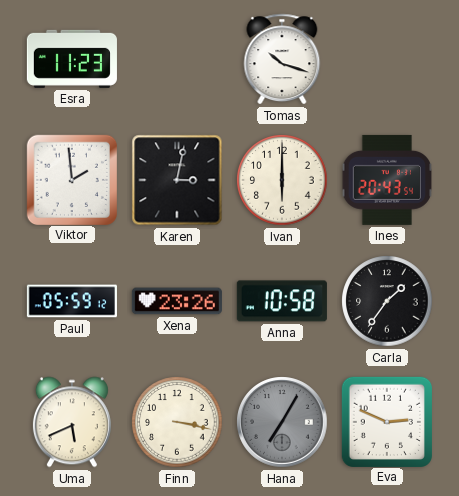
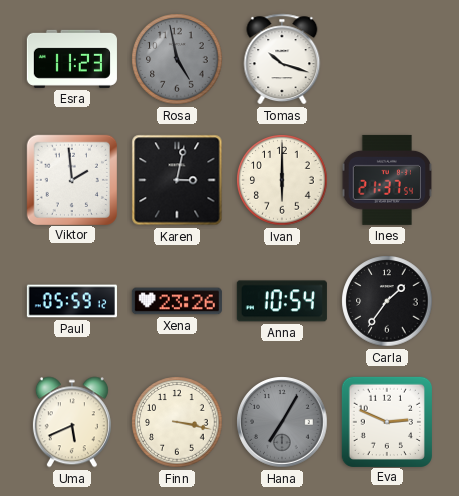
Rosa: none -> 4:58 (177, 59)
Ines: 20:43 -> 21:37 (386, 180)
Anna: 10:58 -> 10:54 (282, 301)
